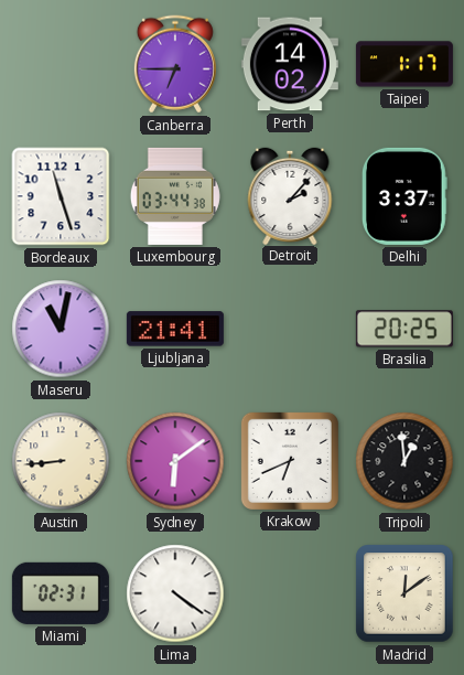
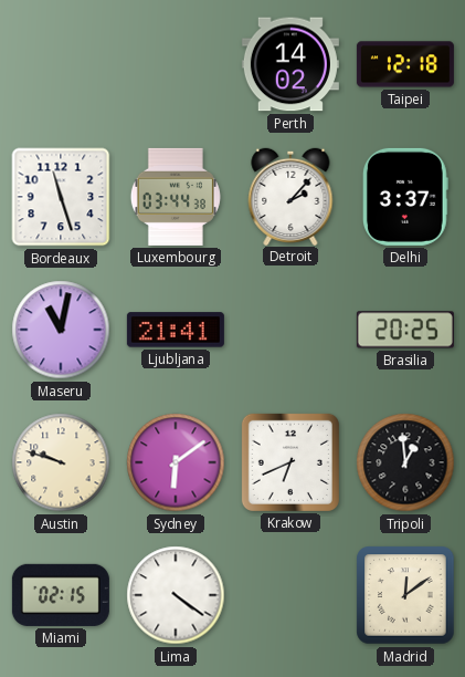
Canberra: 6:45 -> none (175, 64)
Taipei: 1:17 -> 12:18 (405, 64)
Austin: 8:44 -> 9:48 (61, 462)
Miami: 02:31 -> 02:15 (61, 595)
